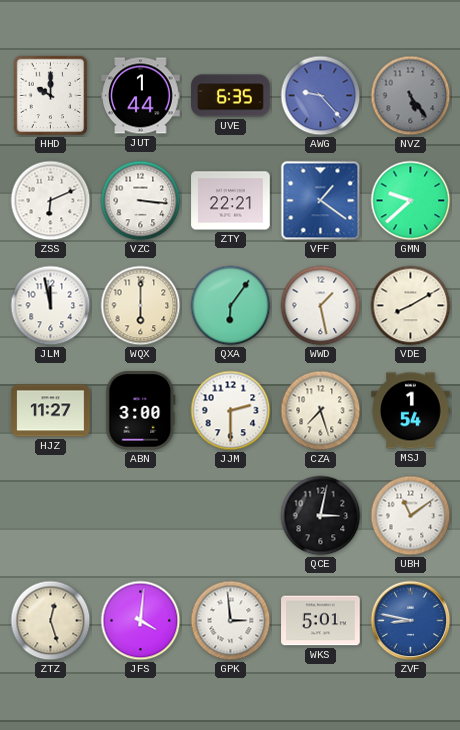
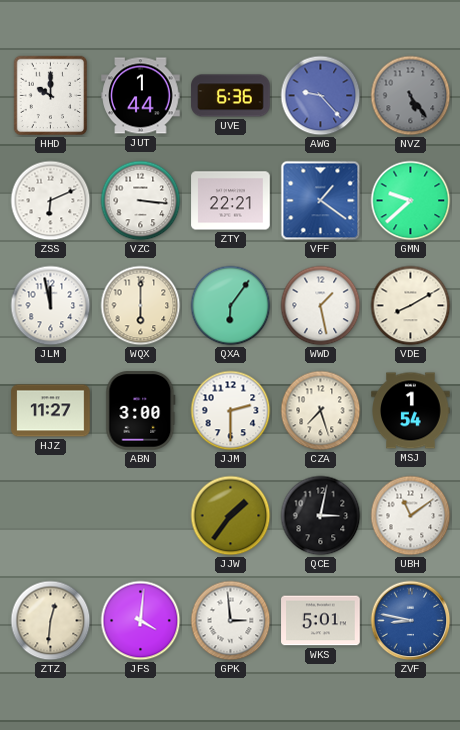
UVE: 6:35 -> 6:36 (231, 96)
JJW: none -> 1:36 (231, 516)
ZTZ: 12:27 -> 12:31 (51, 621)
